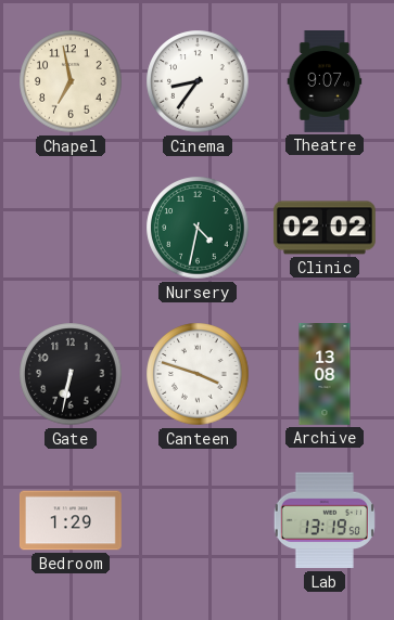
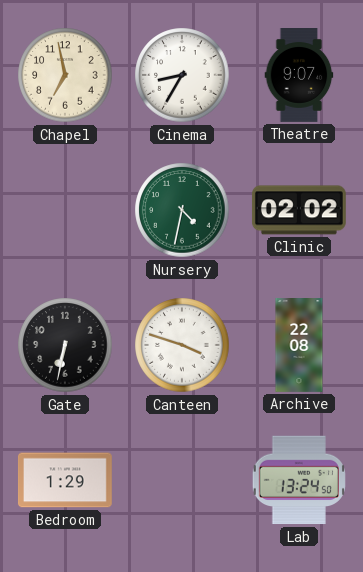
Cinema: 8:36 -> 8:35 (182, 75)
Archive: 13:08 -> 22:08 (299, 346)
Lab: 13:19 -> 13:24 (299, 480)
